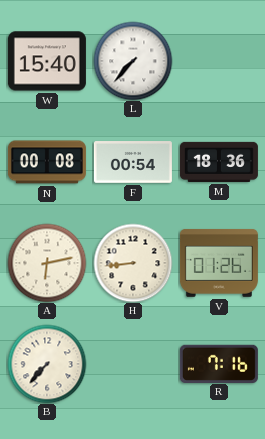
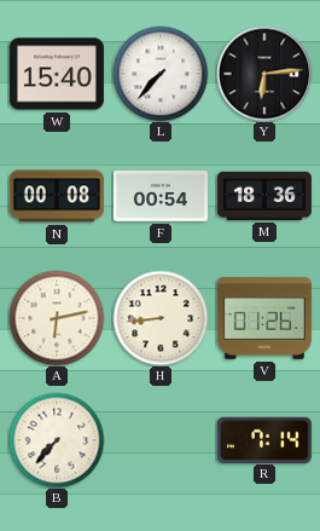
Y: none -> 6:14 (264, 74)
R: 7:16 -> 7:14 (264, 439)
